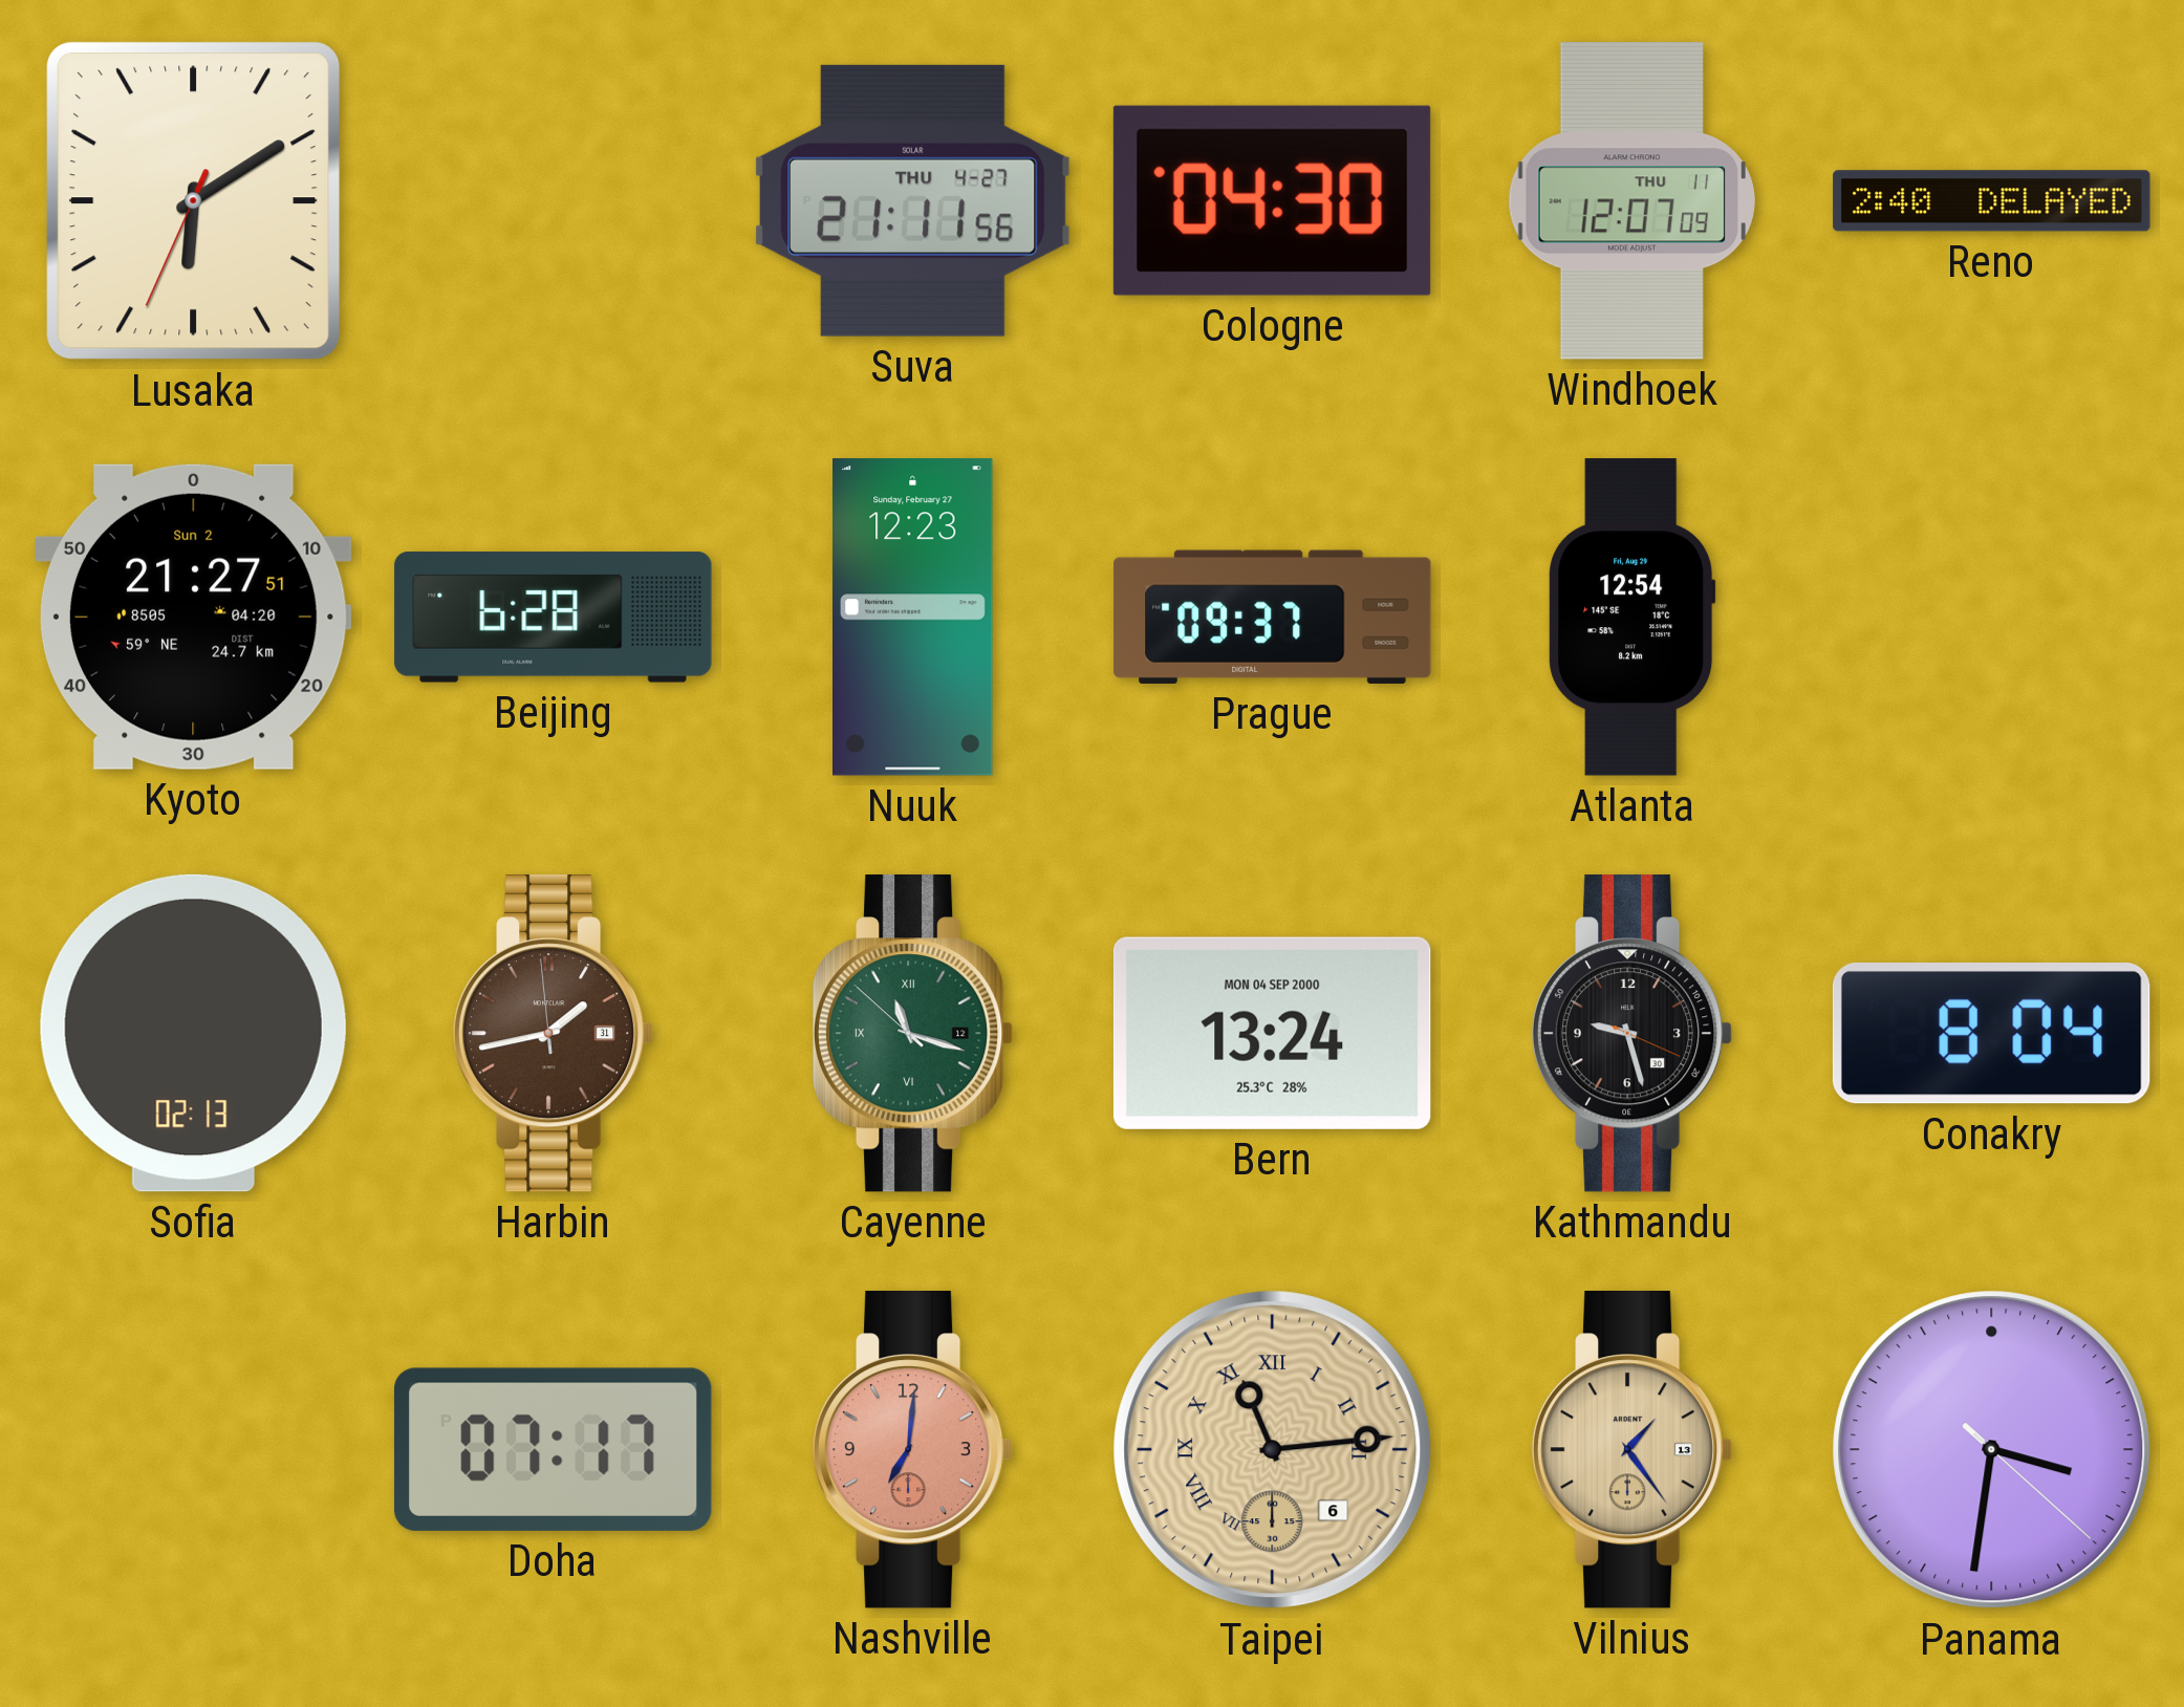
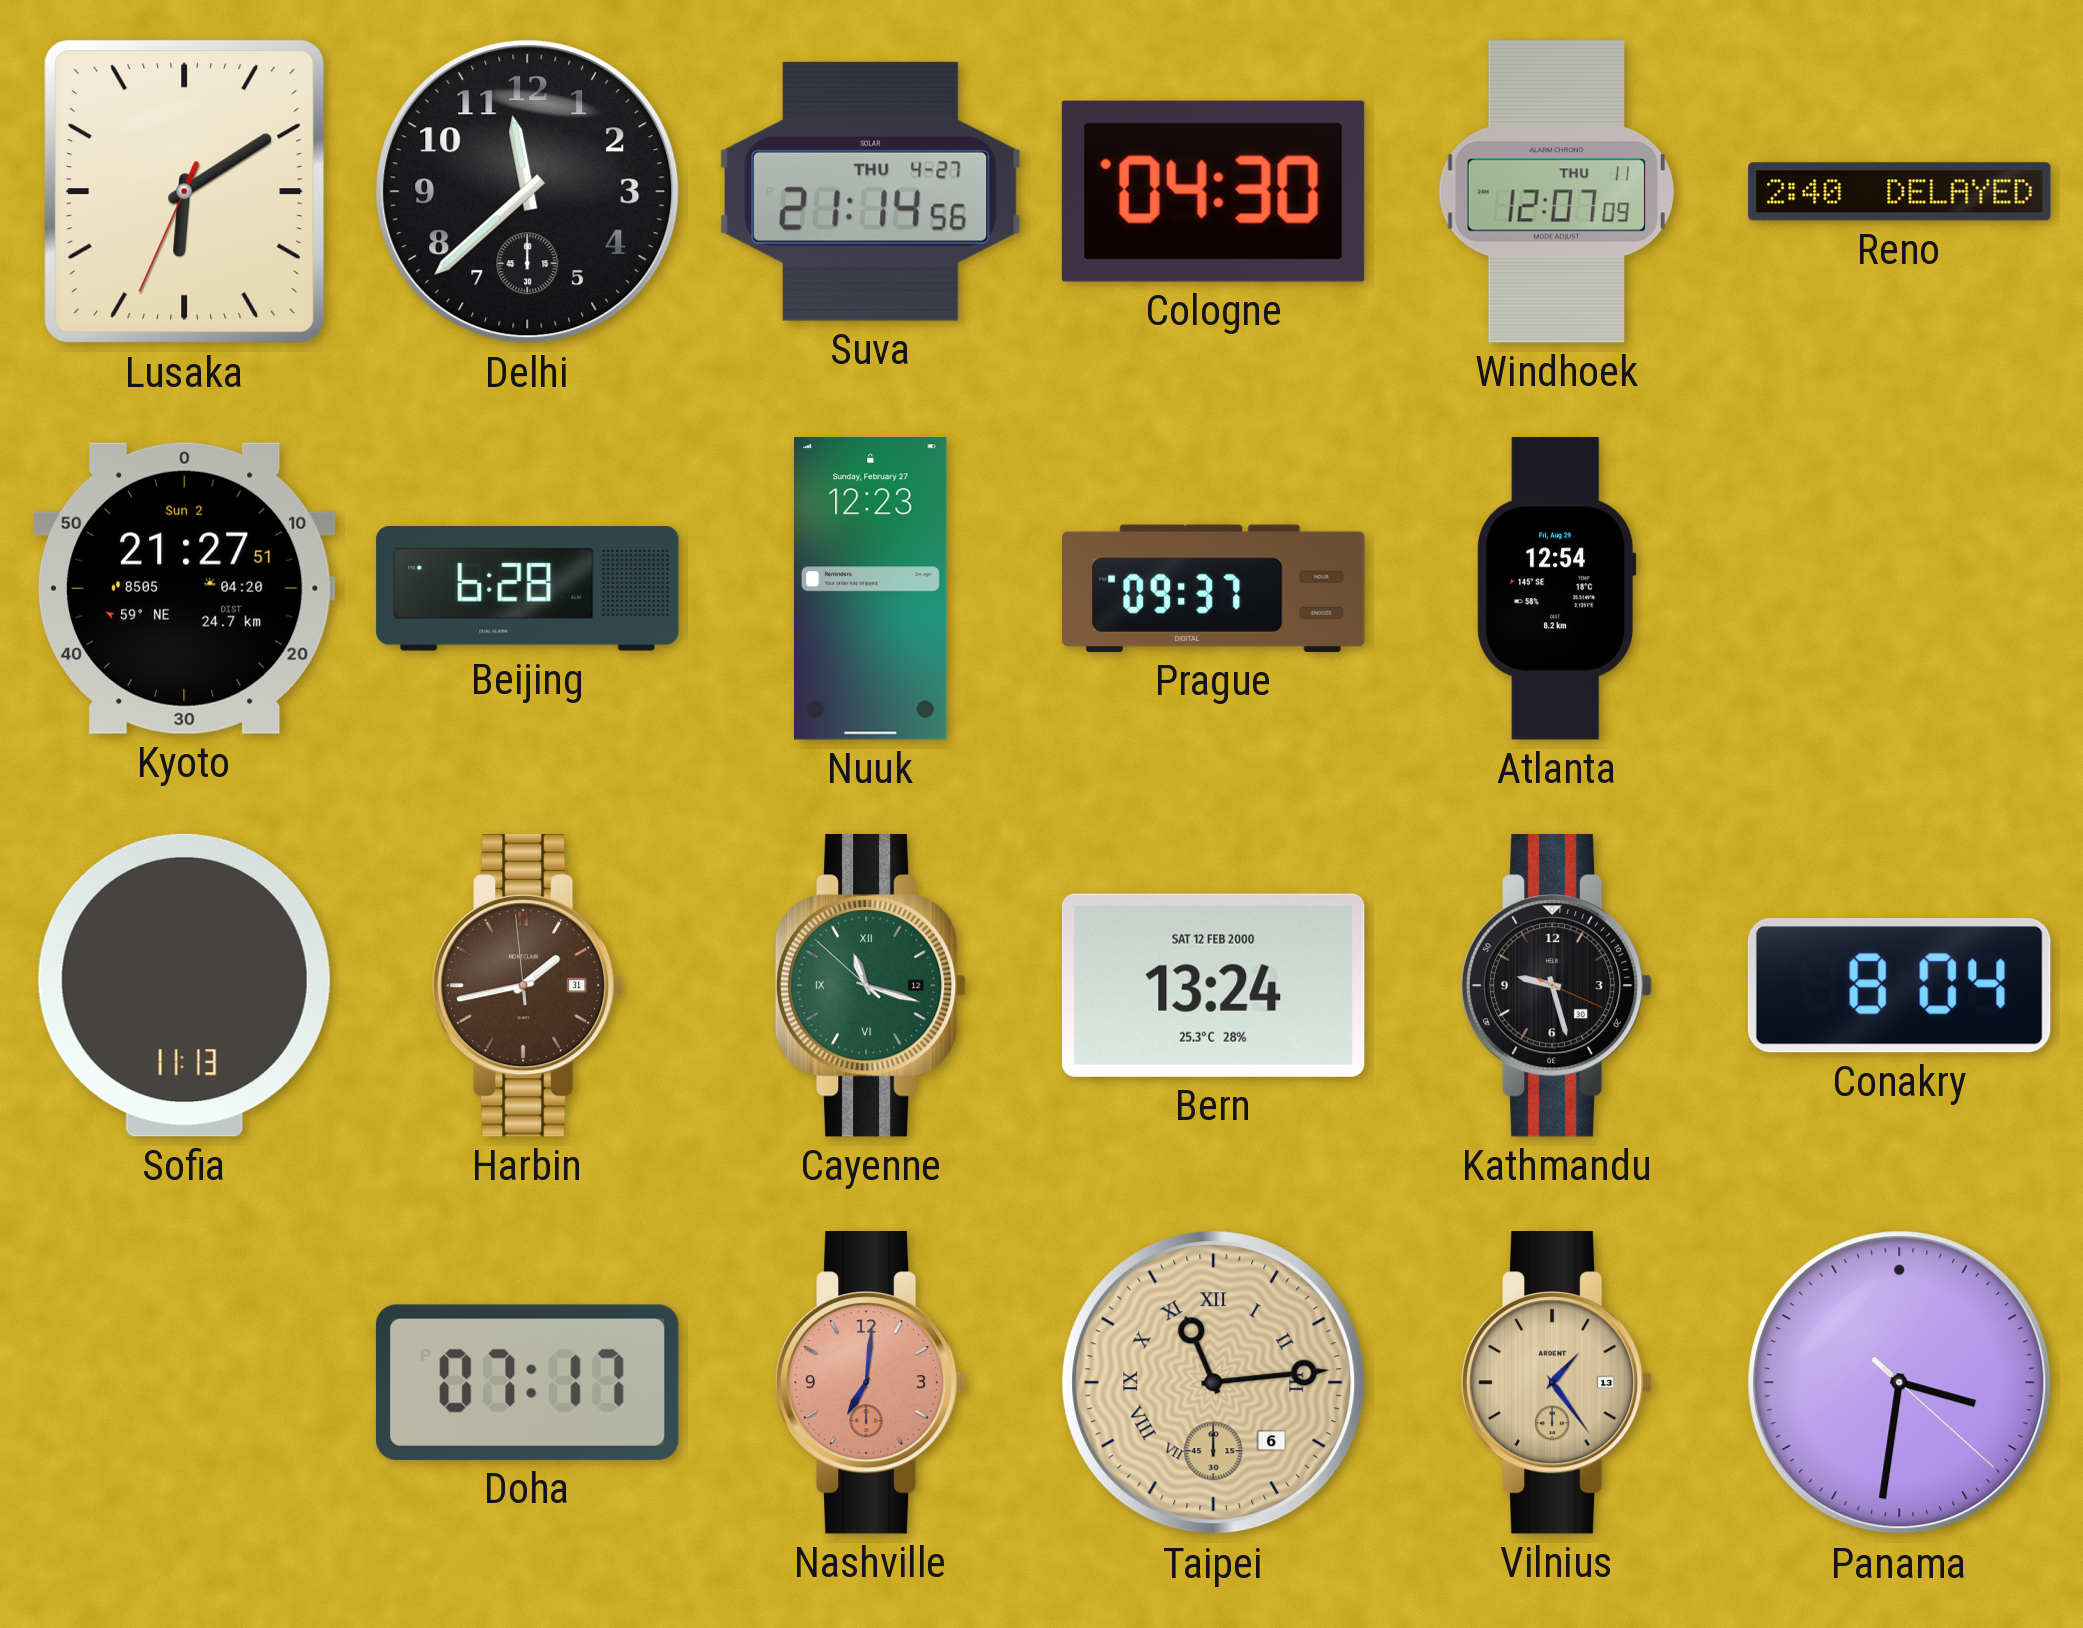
Delhi: none -> 11:38 (528, 192)
Suva: 21:11 -> 21:14 (870, 191)
Sofia: 02:13 -> 11:13 (184, 985)
Bern date: MON 04 SEP 2000 -> SAT 12 FEB 2000 (1213, 985)
